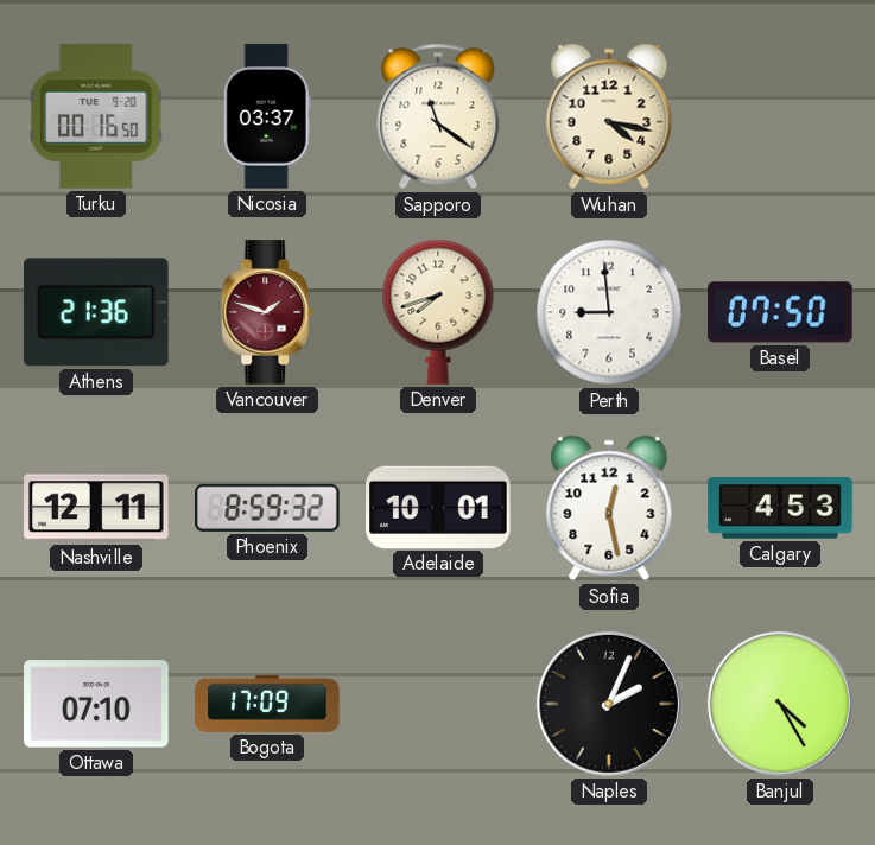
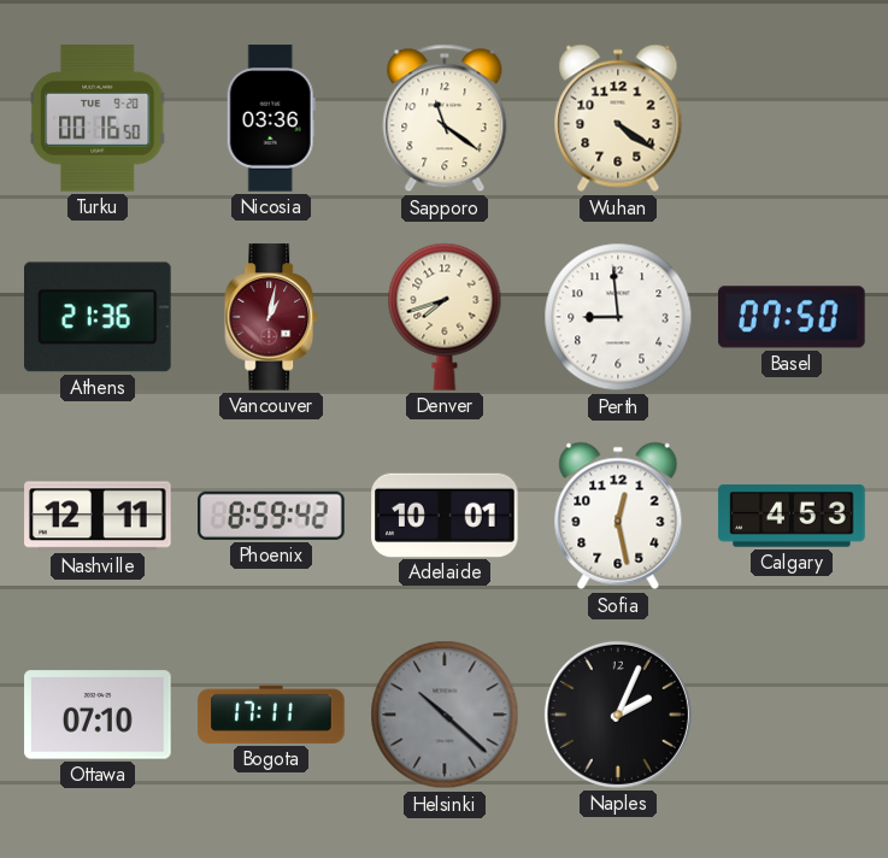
Nicosia: 03:37 -> 03:36 (271, 118)
Wuhan: 4:17 -> 4:21 (618, 118)
Vancouver: 1:48 -> 1:02 (272, 317)
Phoenix: 8:59:32 -> 8:59:42 (271, 516)
Bogota: 17:09 -> 17:11 (271, 715)
Helsinki: none -> 10:22 (445, 715)
Banjul: 4:25 -> none (780, 704)
